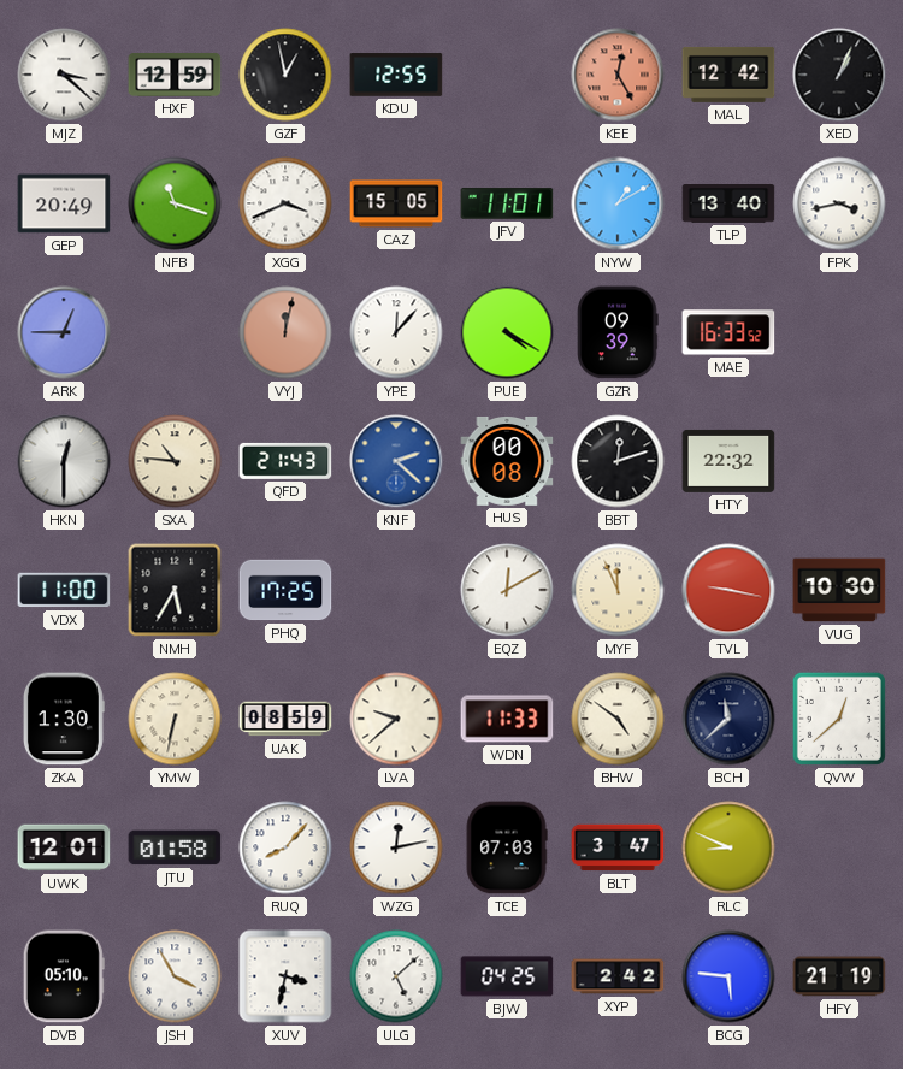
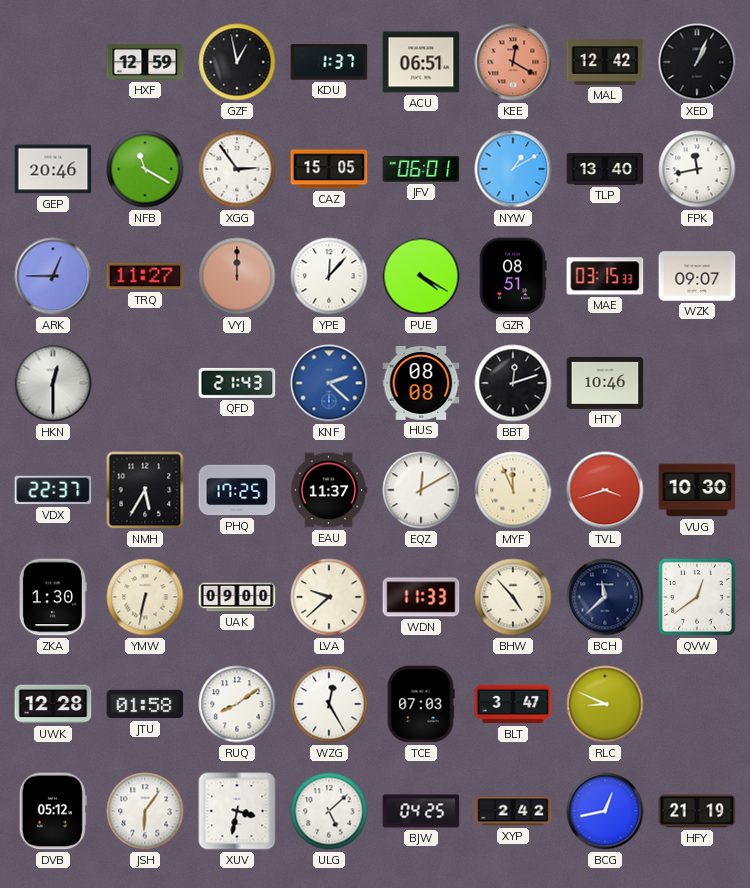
MJZ: 3:22 -> none (64, 75)
KDU: 12:55 -> 1:37 (329, 62)
ACU: none -> 06:51 (421, 62)
KEE: 12:25 -> 12:20 (513, 62)
GEP: 20:49 -> 20:46 (53, 169)
NFB: 11:18 -> 11:20 (145, 169)
XGG: 3:41 -> 2:54 (237, 169)
JFV: 11:01 -> 06:01 (421, 170)
FPK: 3:43 -> 11:43 (697, 169)
TRQ: none -> 11:27 (145, 276)
VYJ: 12:02 -> 12:00 (237, 276)
GZR: 09:39 -> 08:51 (513, 276)
MAE: 16:33 -> 03:15 (605, 276)
WZK: none -> 09:07 (697, 276)
SXA: 10:46 -> none (175, 461)
HUS: 00:08 -> 08:08 (421, 384)
HTY: 22:32 -> 10:46 (605, 383)
VDX: 11:00 -> 22:37 (53, 490)
EAU: none -> 11:37 (329, 490)
TVL: 9:17 -> 3:42 (605, 490)
UAK: 08:59 -> 09:00 (237, 597)
BHW: 4:51 -> 4:53 (513, 597)
QVW: 12:38 -> 12:39 (697, 597)
UWK: 12:01 -> 12:28 (53, 704)
RUQ: 8:07 -> 8:09 (237, 704)
WZG: 12:13 -> 12:25 (329, 704)
DVB: 05:10 -> 05:12 (53, 811)
JSH: 3:55 -> 6:06 (145, 811)
BCG: 5:46 -> 12:43 (605, 811)
